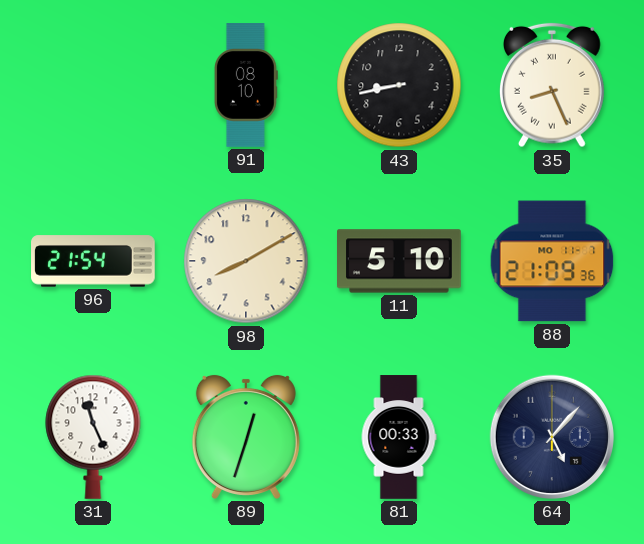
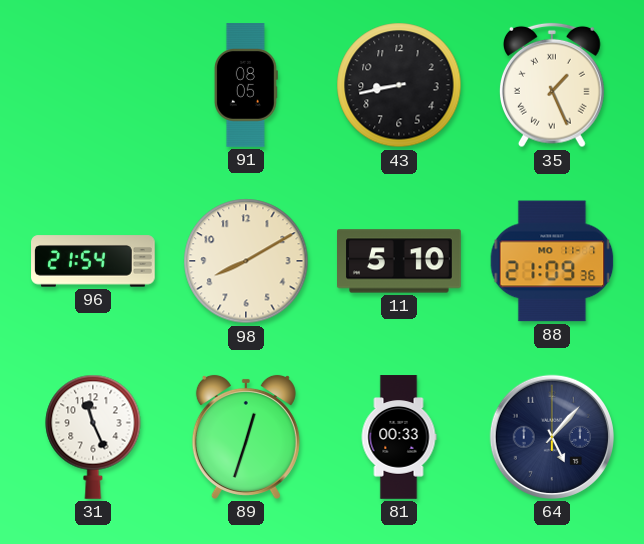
91: 08:10 -> 08:05 (246, 85)
35: 8:26 -> 1:26 (552, 85)
